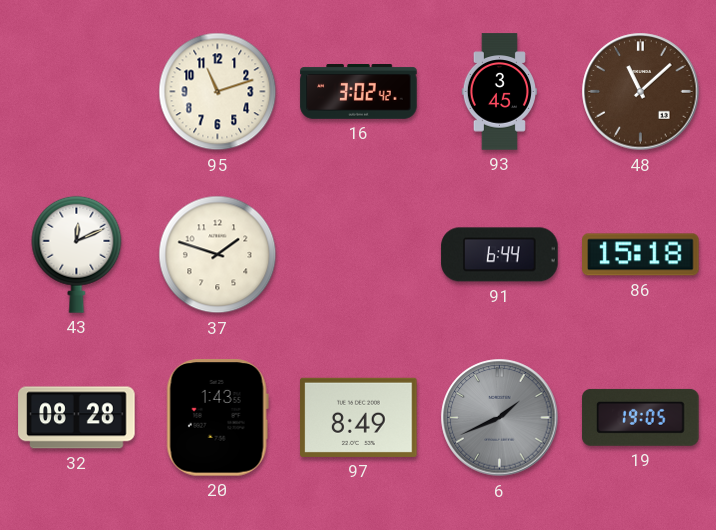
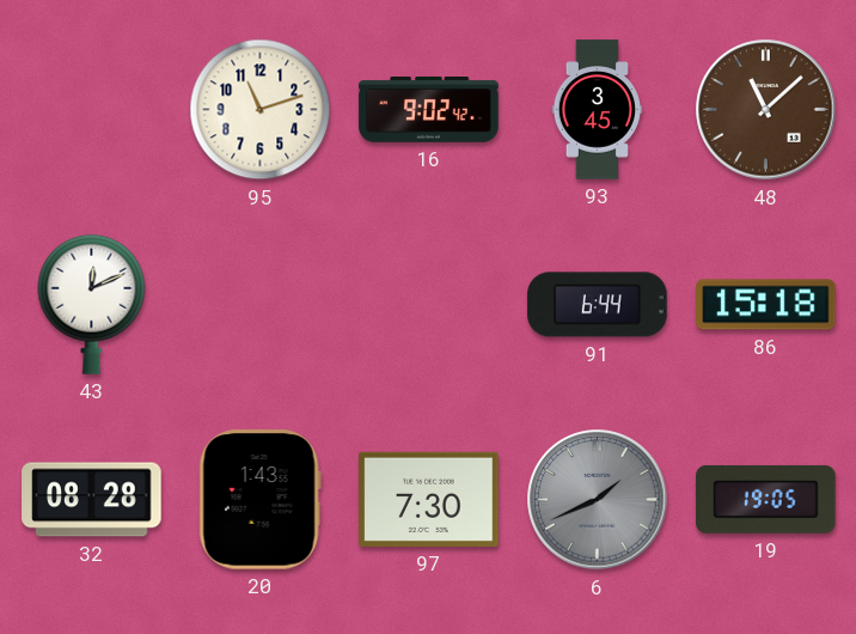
16: 3:02 -> 9:02 (429, 110)
37: 1:48 -> none (218, 255)
97: 8:49 -> 7:30 (429, 499)
